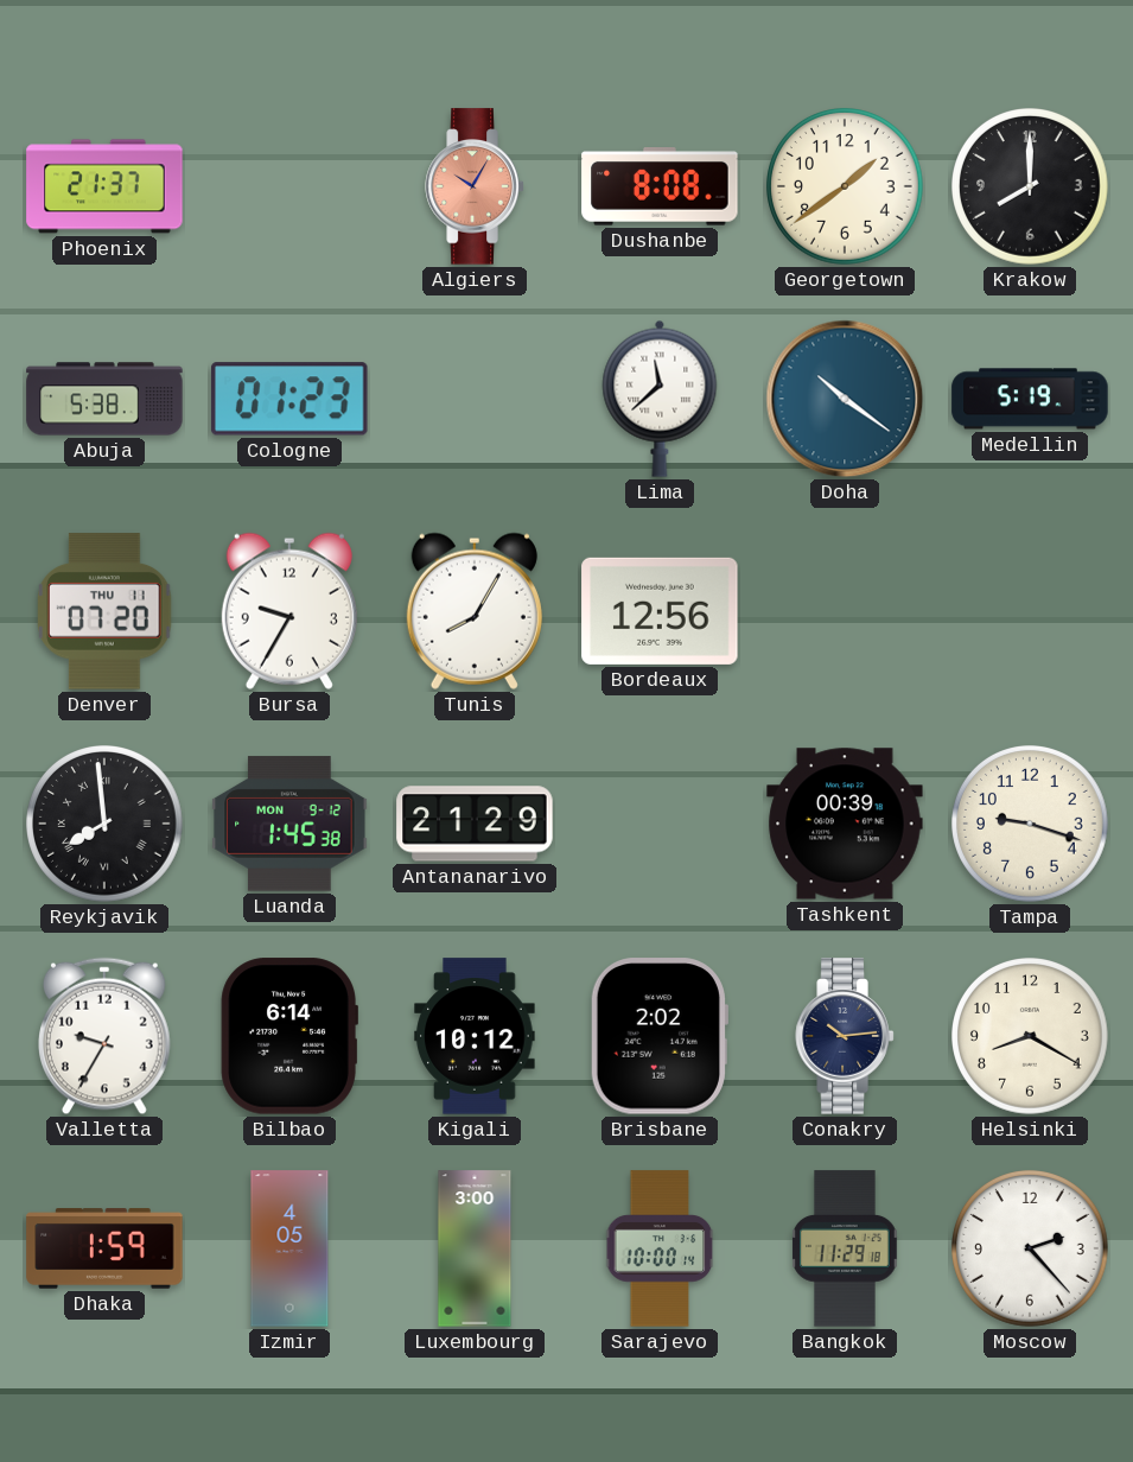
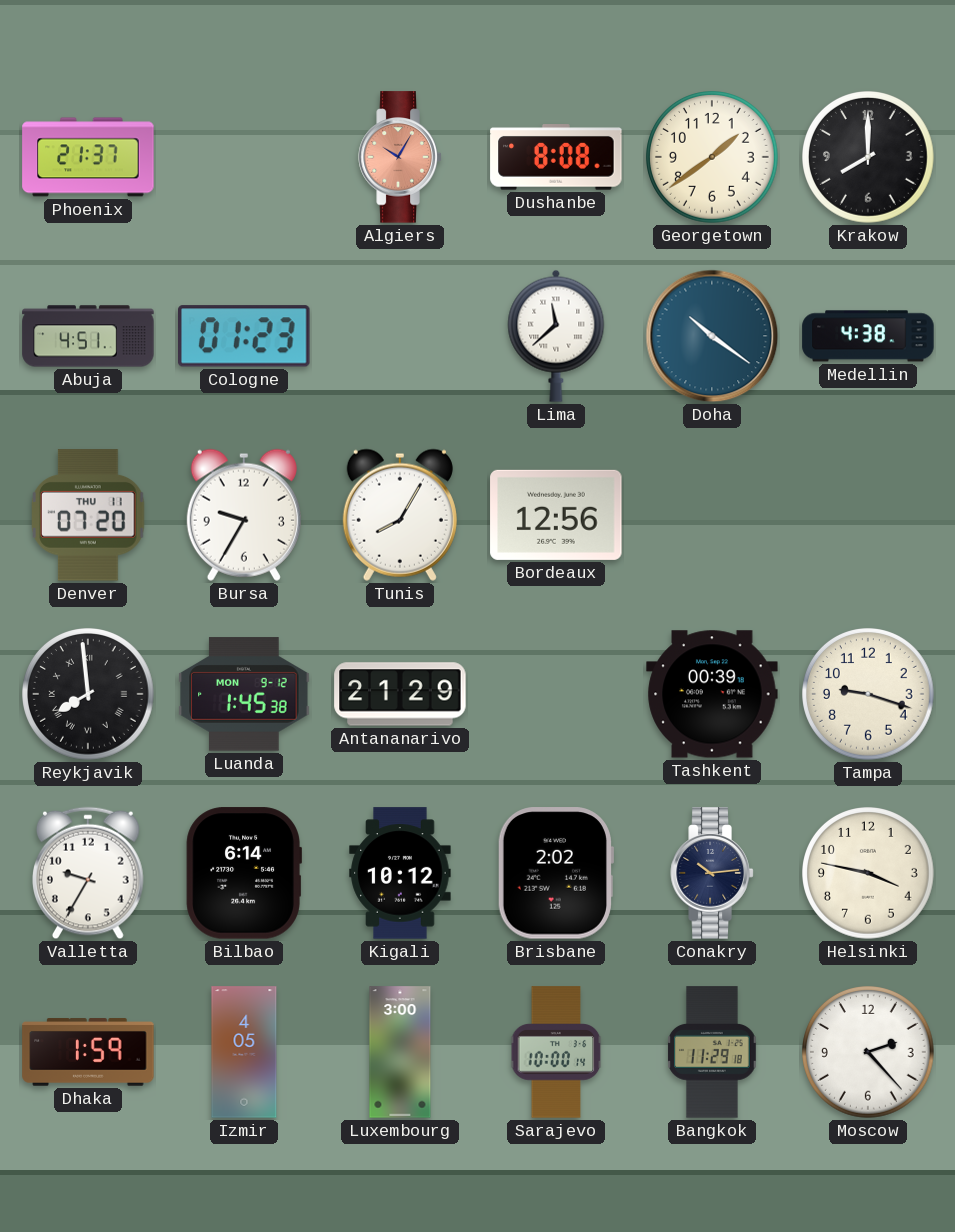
Abuja: 5:38 -> 4:51 (88, 336)
Medellin: 5:19 -> 4:38 (868, 336)
Helsinki: 8:20 -> 3:47 (869, 874)
